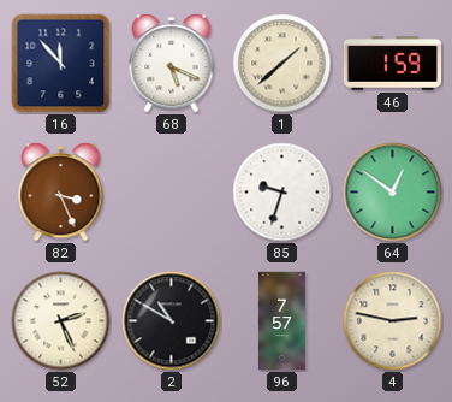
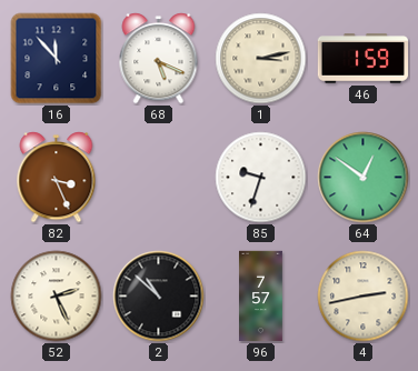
1: 1:38 -> 3:13 (261, 59)
2: 10:50 -> 10:52 (159, 297)
4: 2:47 -> 2:43 (364, 297)
